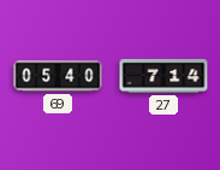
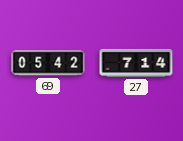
69: 05:40 -> 05:42 (48, 63)
